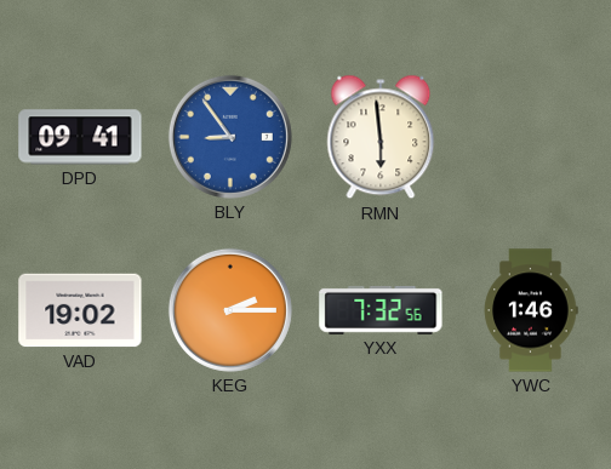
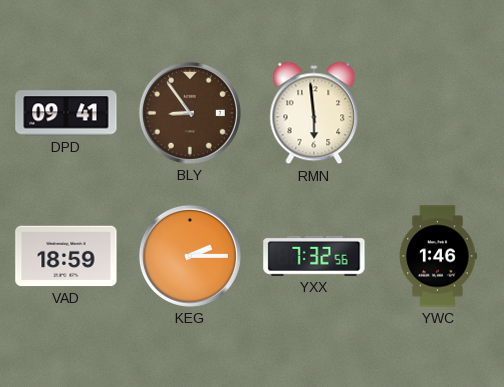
BLY dial: blue -> brown (190, 113)
VAD: 19:02 -> 18:59 (66, 256)
